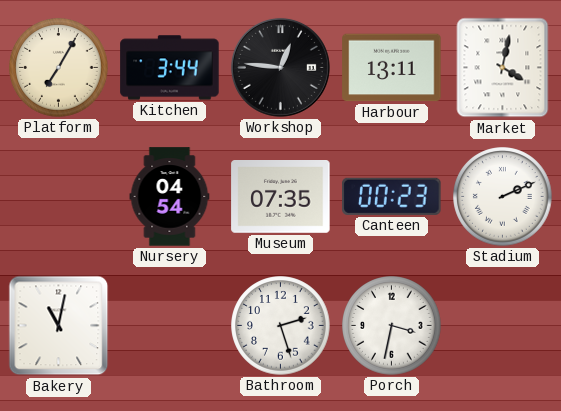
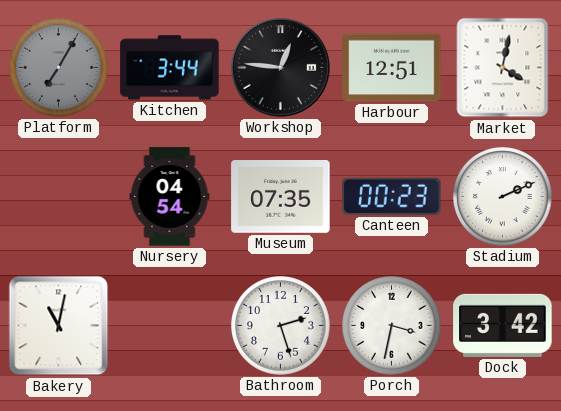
Platform dial: cream -> grey (59, 68)
Harbour: 13:11 -> 12:51 (392, 68)
Dock: none -> 3:42 (503, 325)
